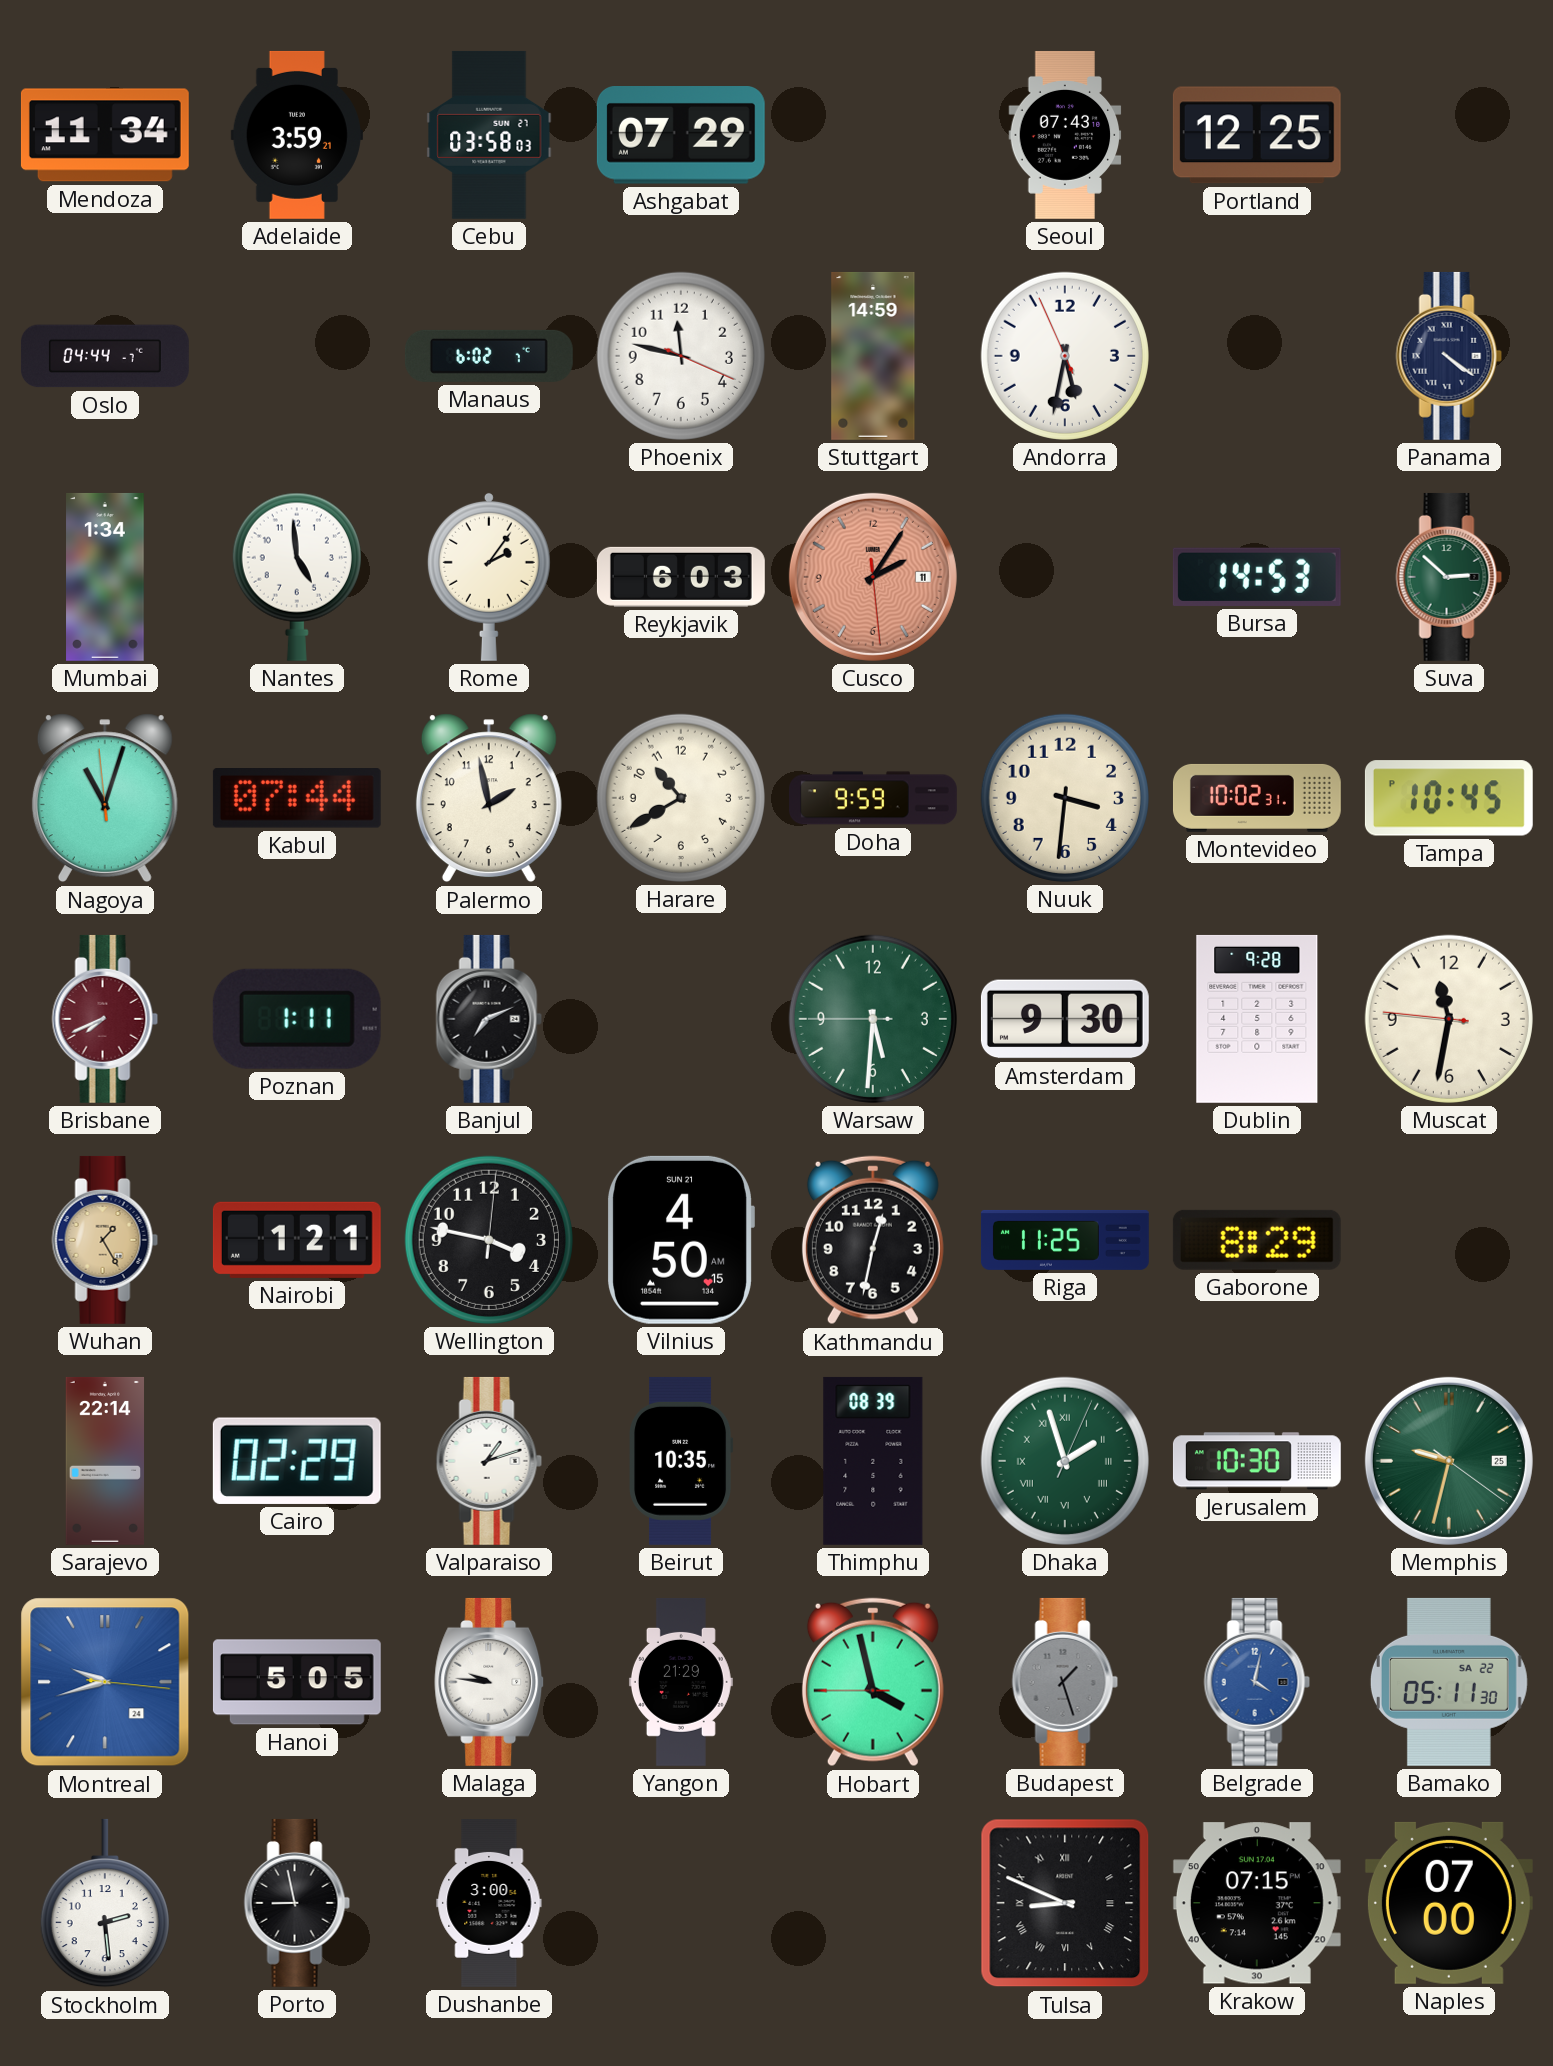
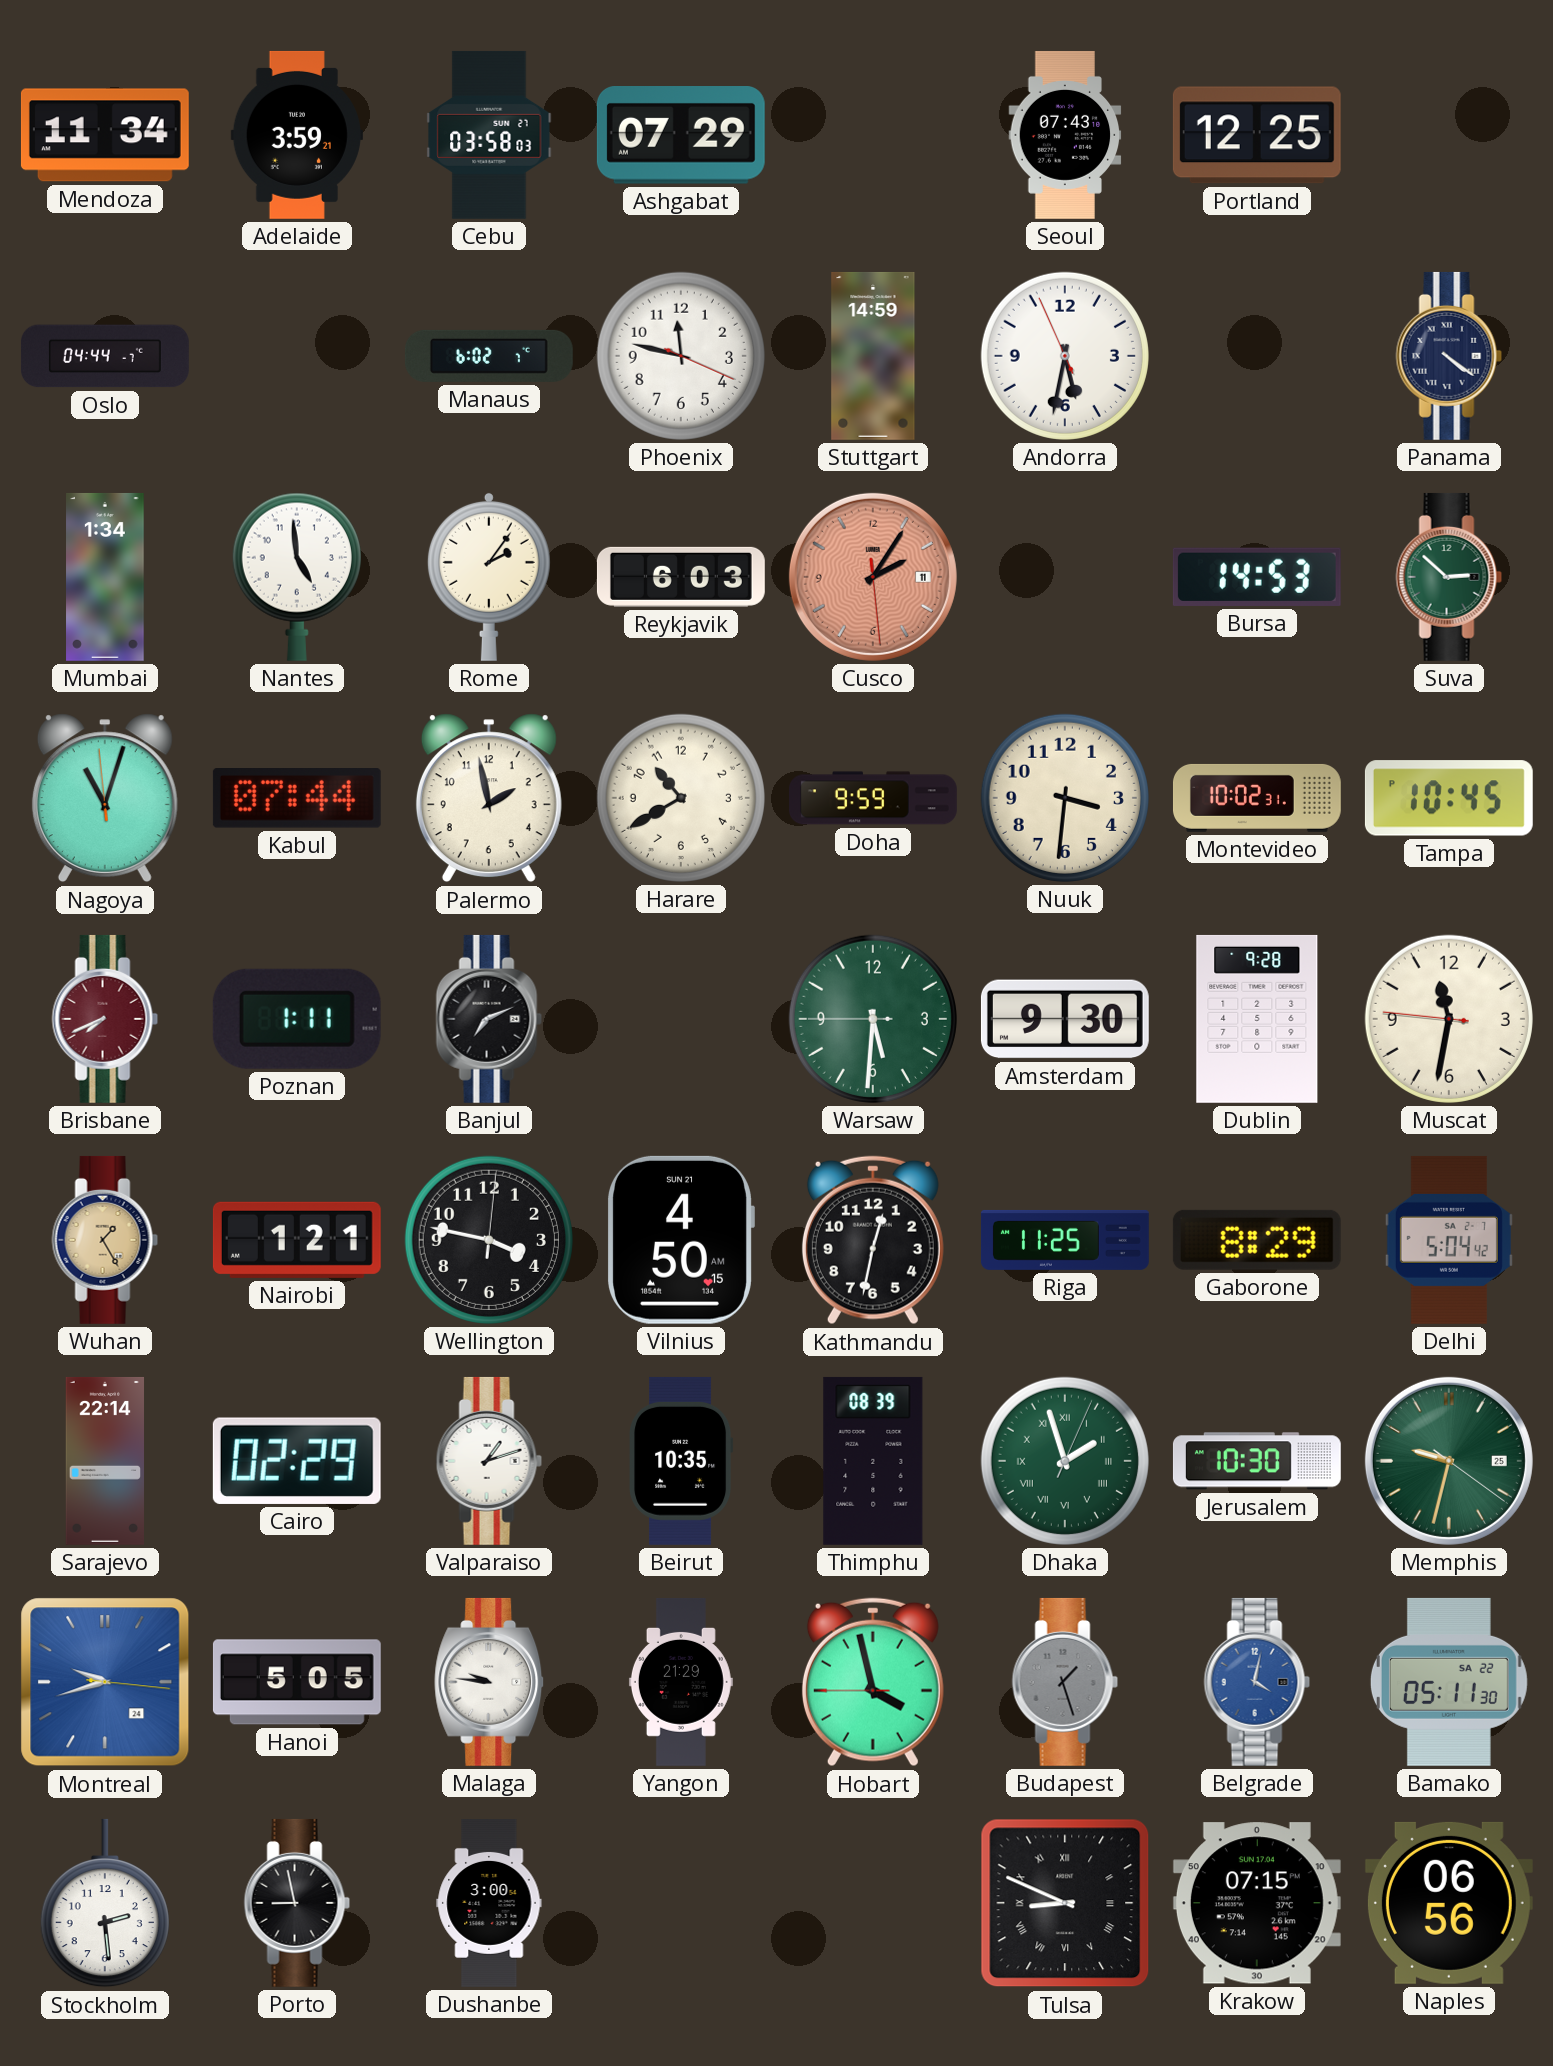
Delhi: none -> 5:04 (1449, 1240)
Naples: 07:00 -> 06:56 (1449, 1903)
